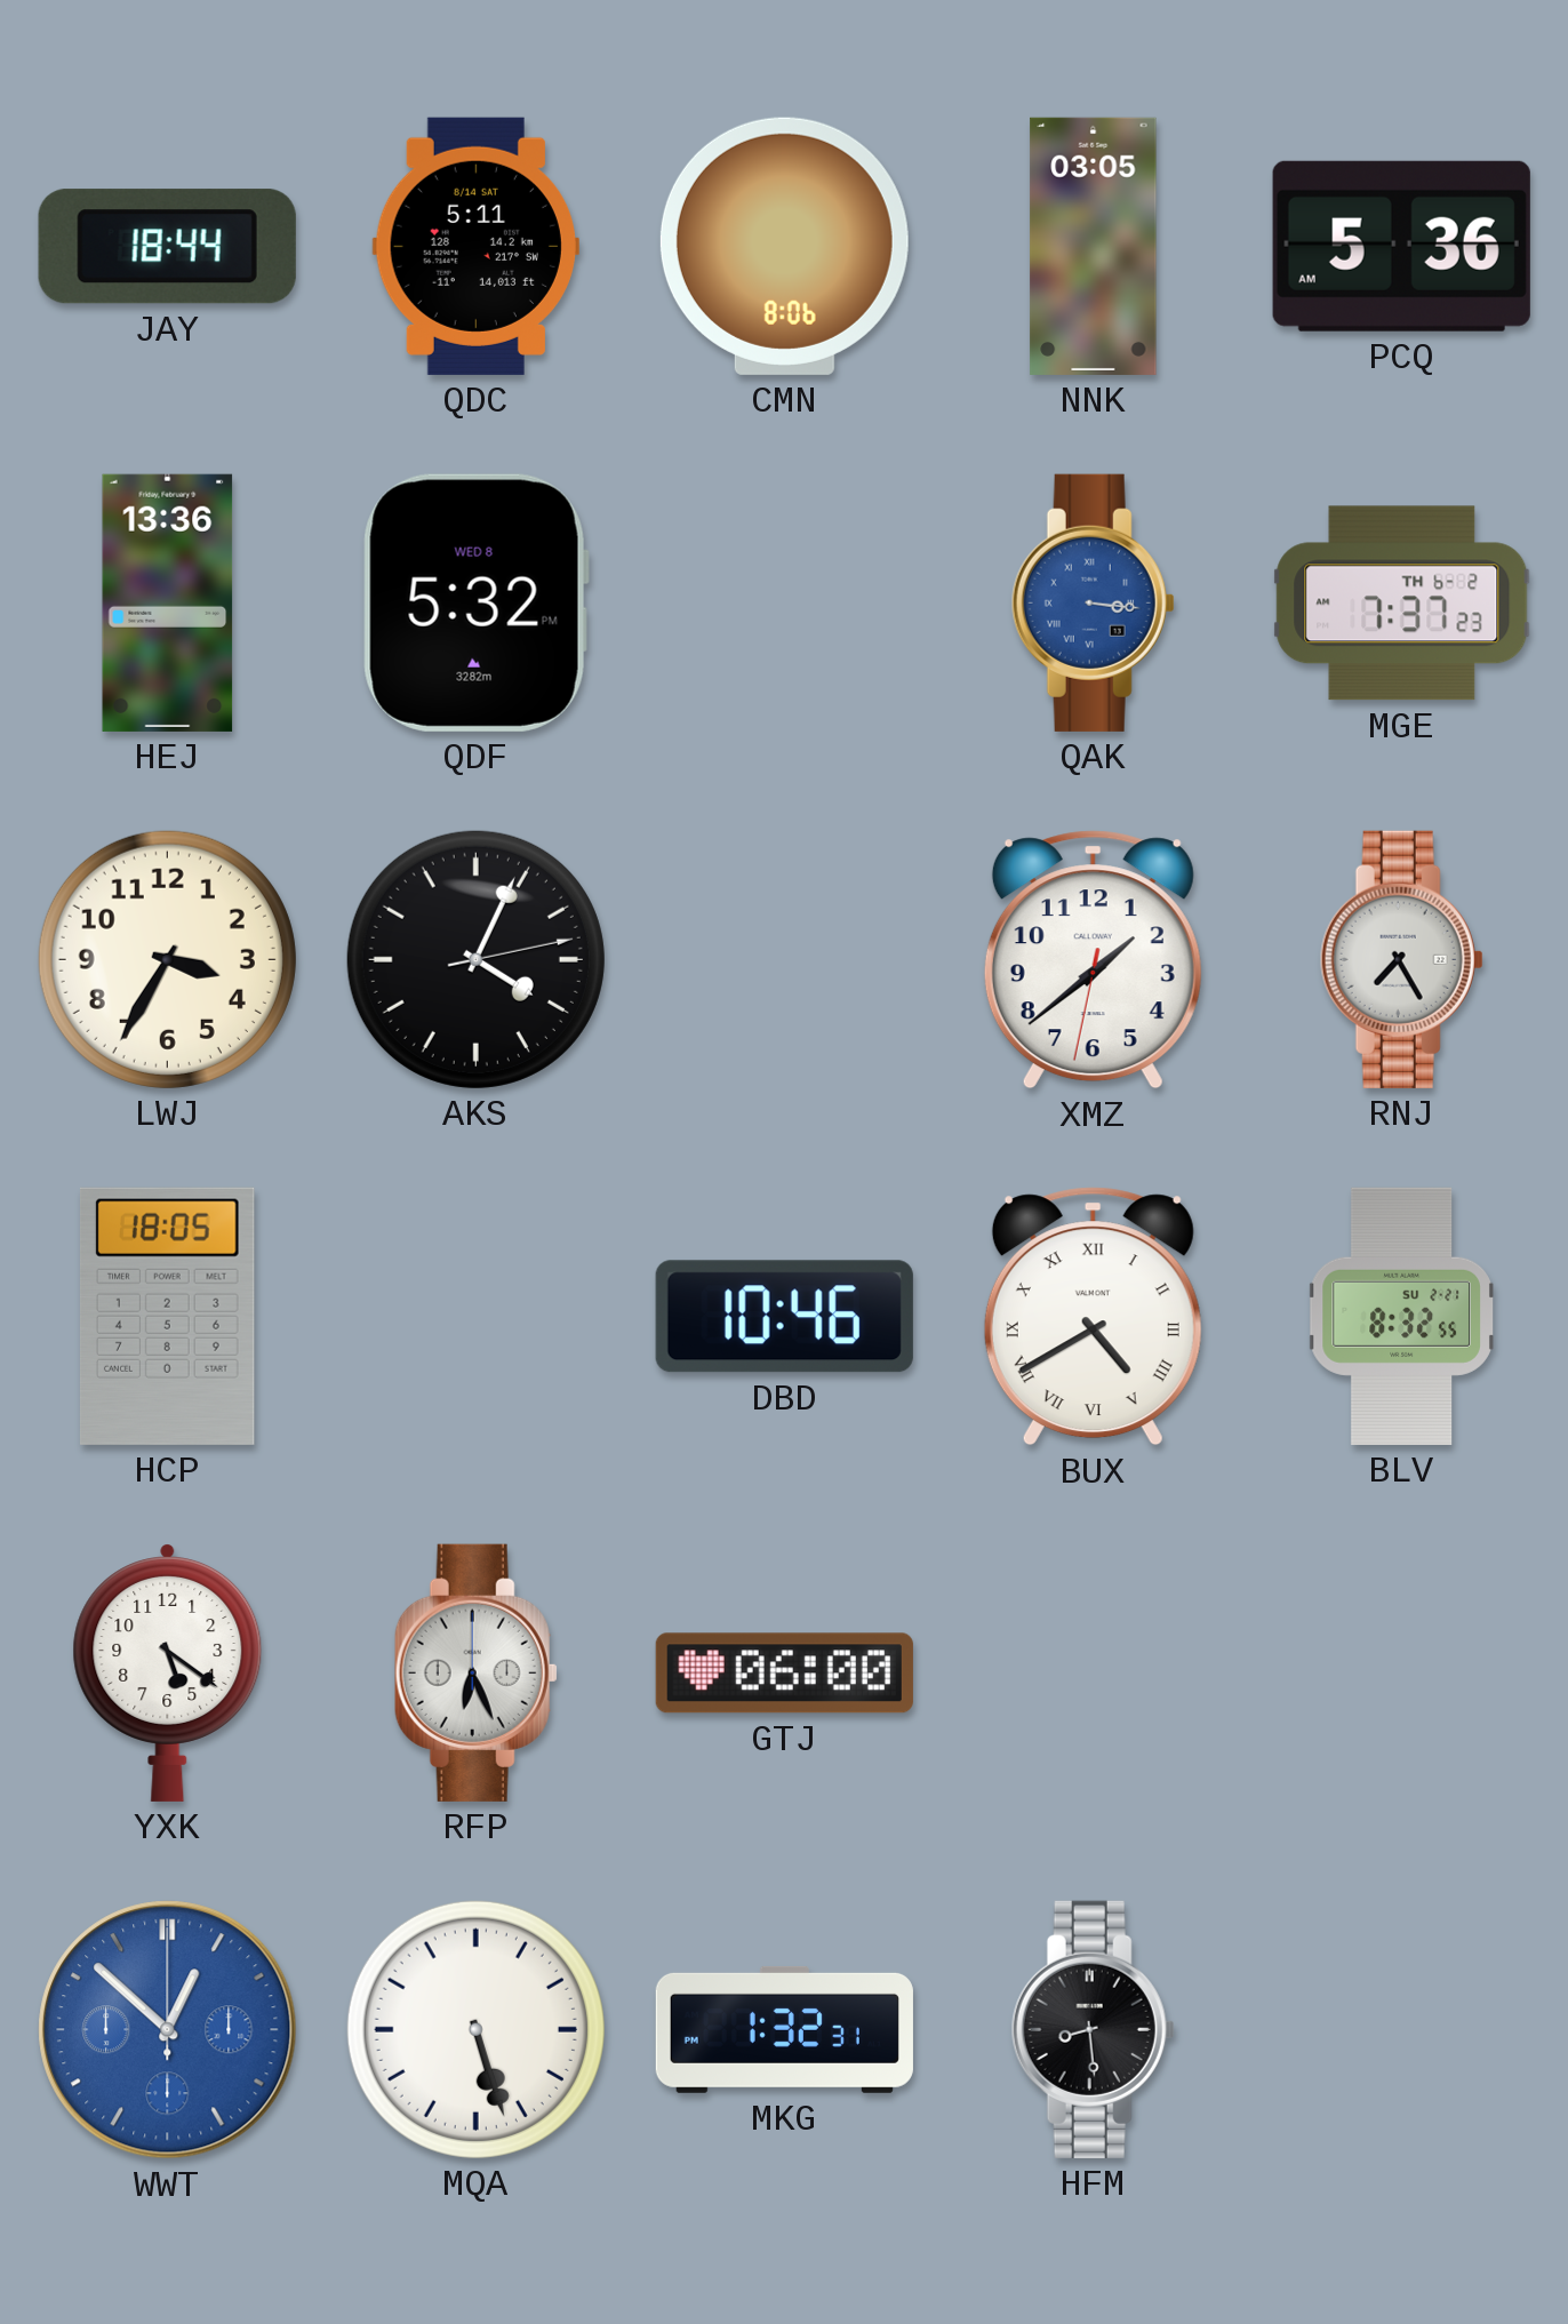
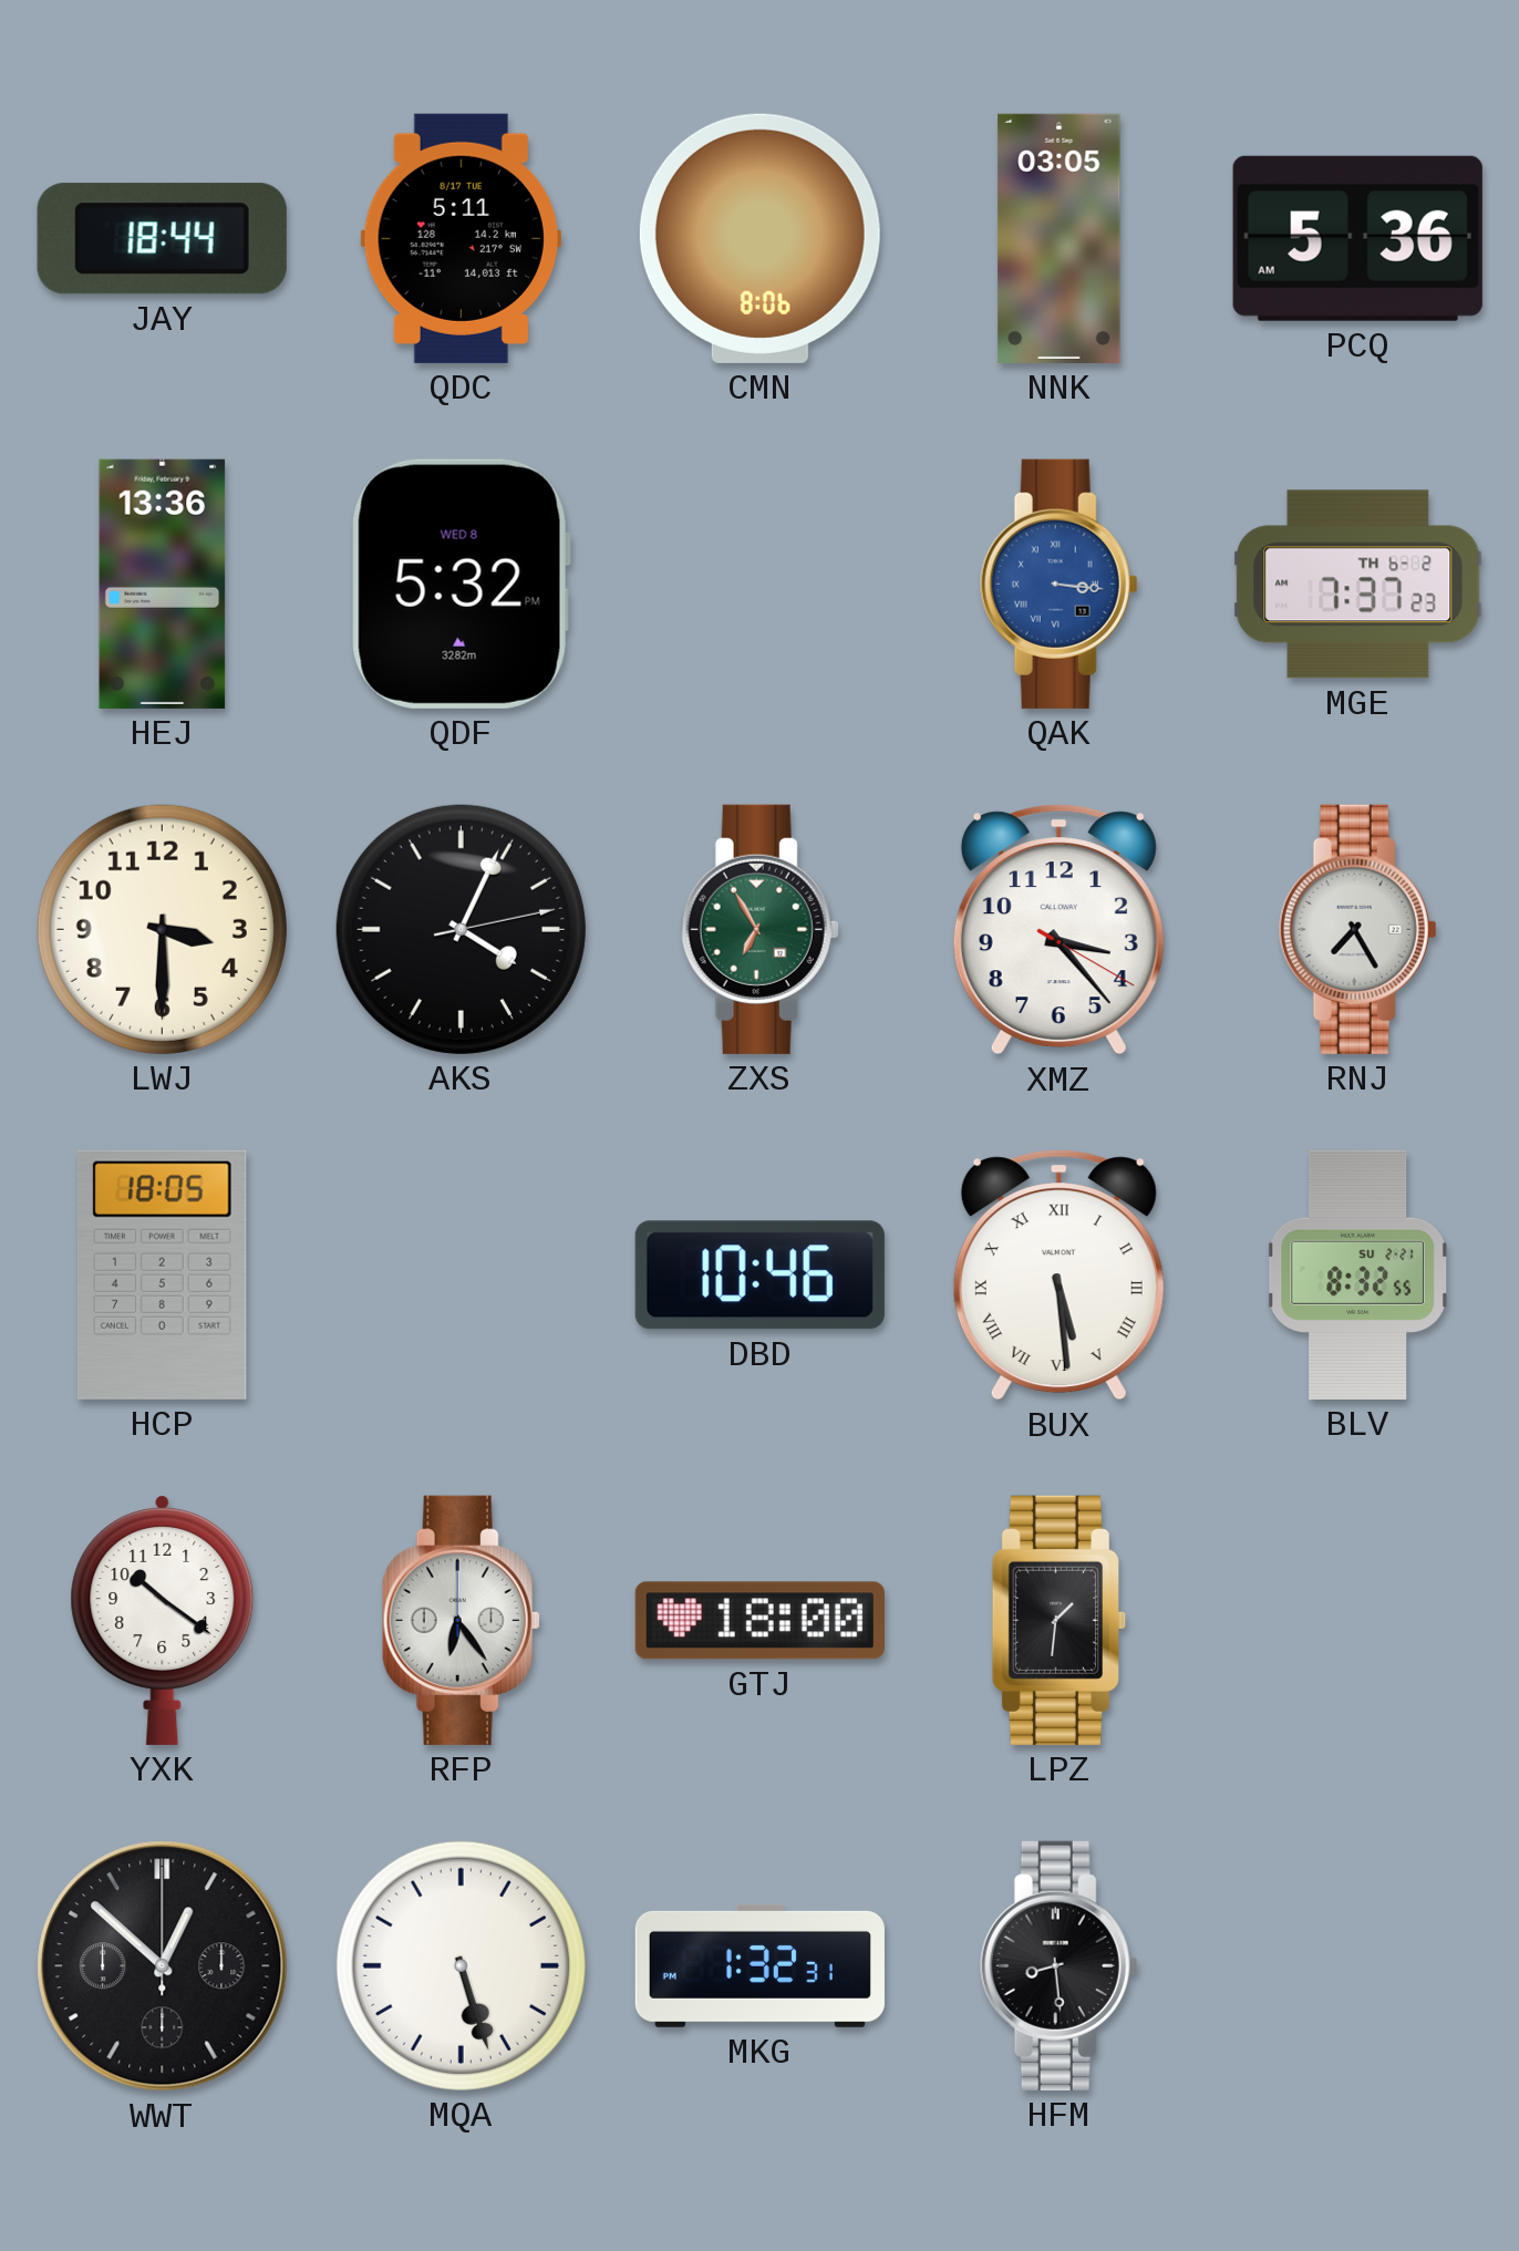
QDC date: 8/14 SAT -> 8/17 TUE (461, 238)
LWJ: 3:35 -> 3:30 (162, 929)
ZXS: none -> 6:55 (759, 929)
XMZ: 1:38 -> 3:23 (1058, 930)
BUX: 4:40 -> 5:29 (1058, 1276)
YXK: 5:21 -> 10:21 (163, 1621)
RFP: 6:26 -> 6:24 (461, 1620)
GTJ: 06:00 -> 18:00 (759, 1621)
LPZ: none -> 1:31 (1058, 1620)
WWT dial: blue -> black (163, 1966)
